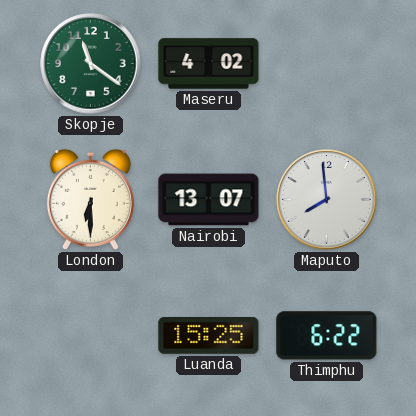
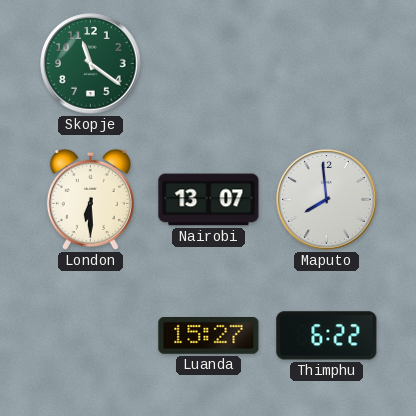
Maseru: 4:02 -> none (209, 64)
Luanda: 15:25 -> 15:27 (209, 336)
